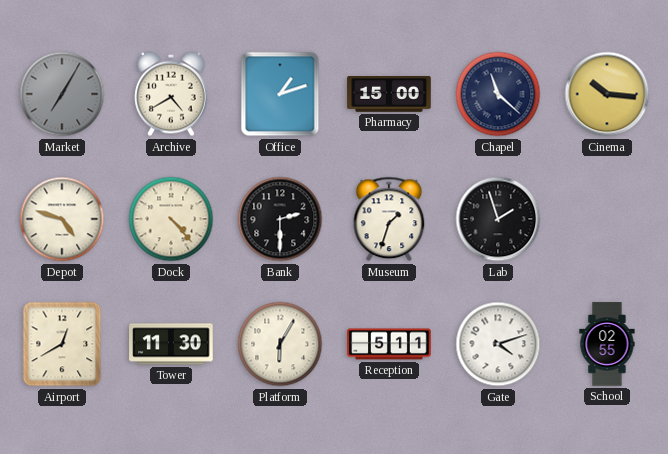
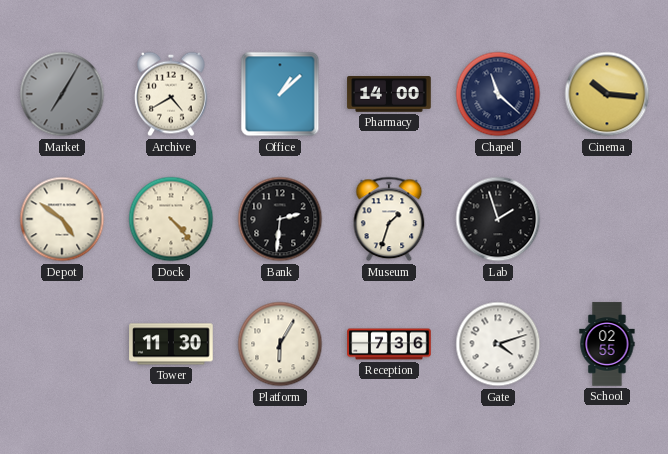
Office: 1:12 -> 1:08 (280, 94)
Pharmacy: 15:00 -> 14:00 (389, 94)
Depot: 4:48 -> 4:51 (62, 219)
Bank: 2:30 -> 2:31 (280, 219)
Airport: 12:40 -> none (62, 344)
Reception: 5:11 -> 7:36 (389, 344)
